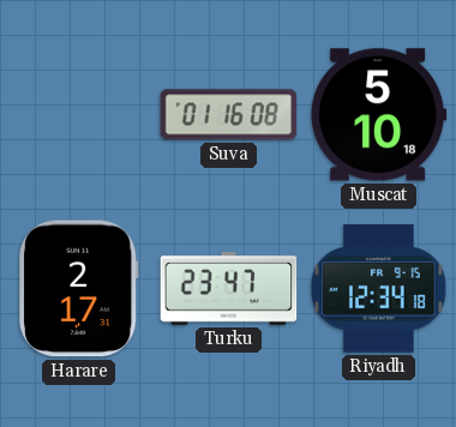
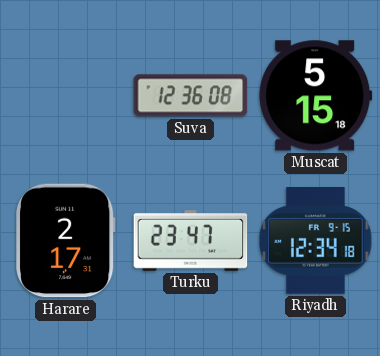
Suva: 01:16 -> 12:36 (191, 96)
Muscat: 5:10 -> 5:15 (316, 96)
